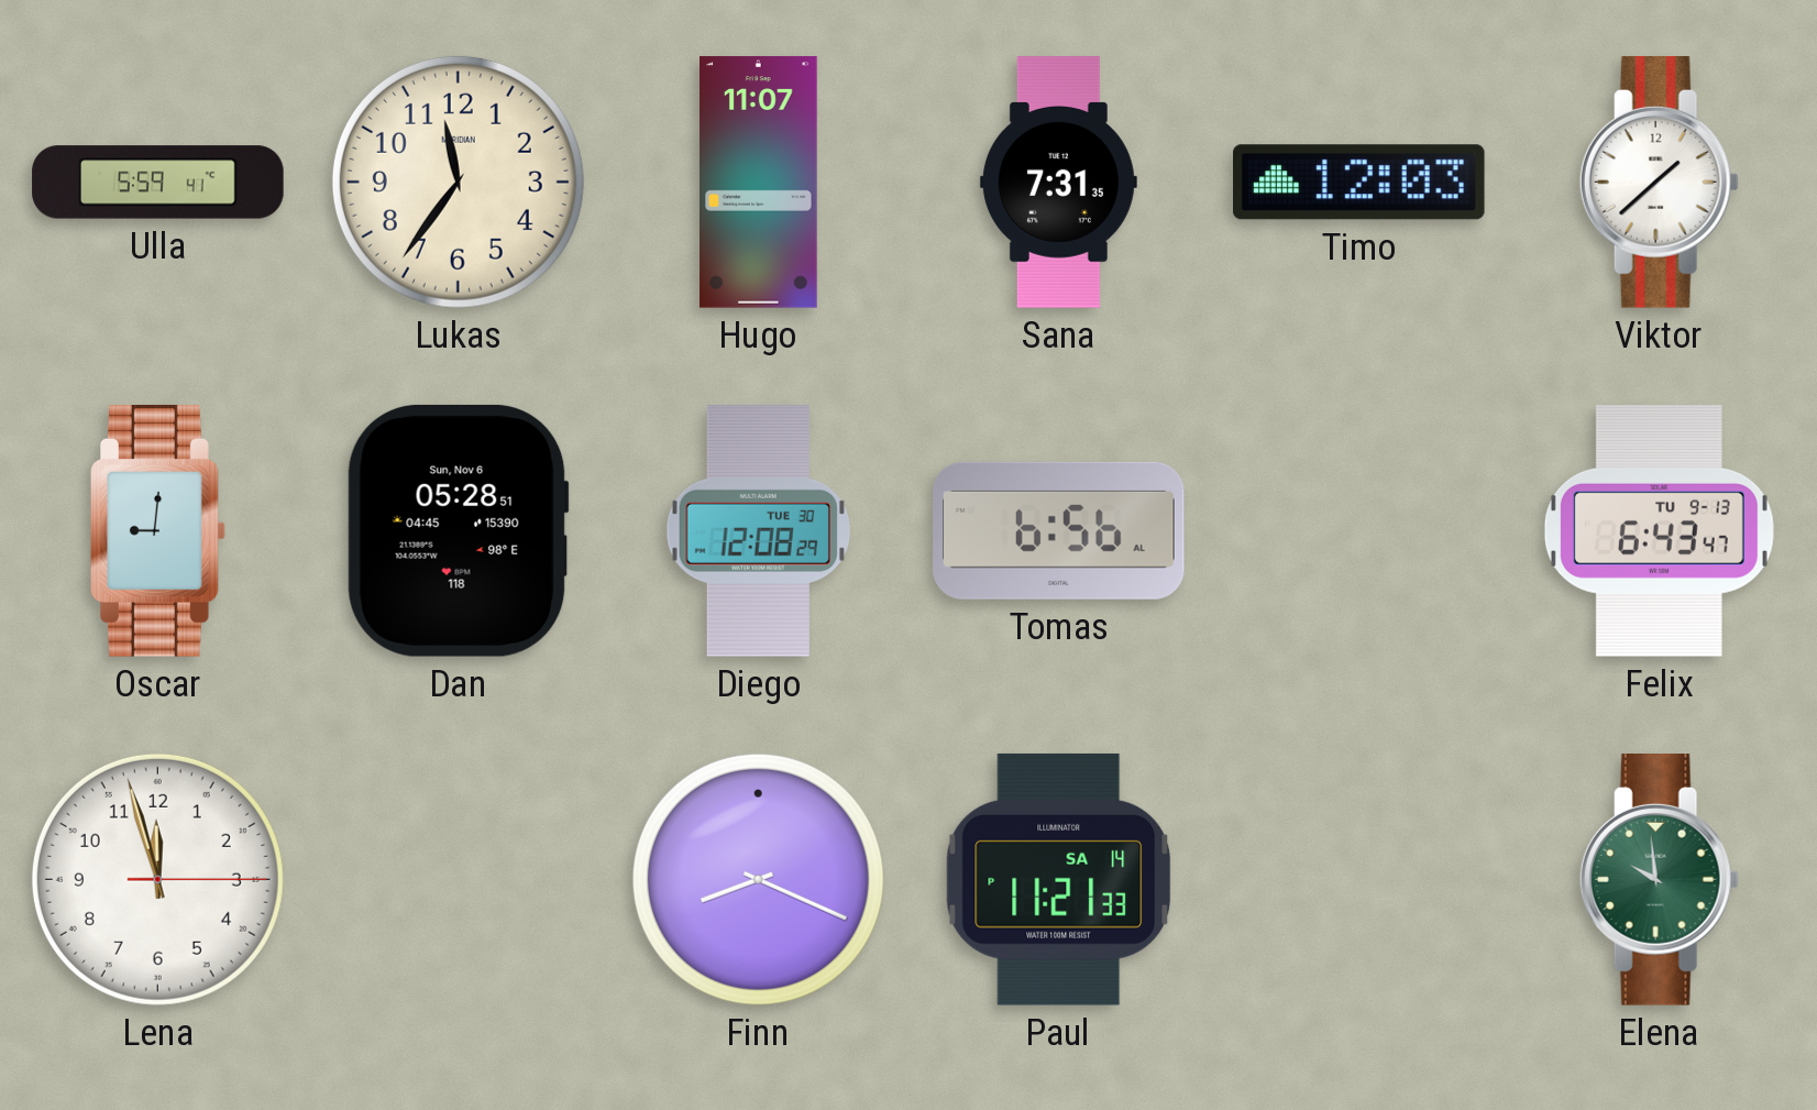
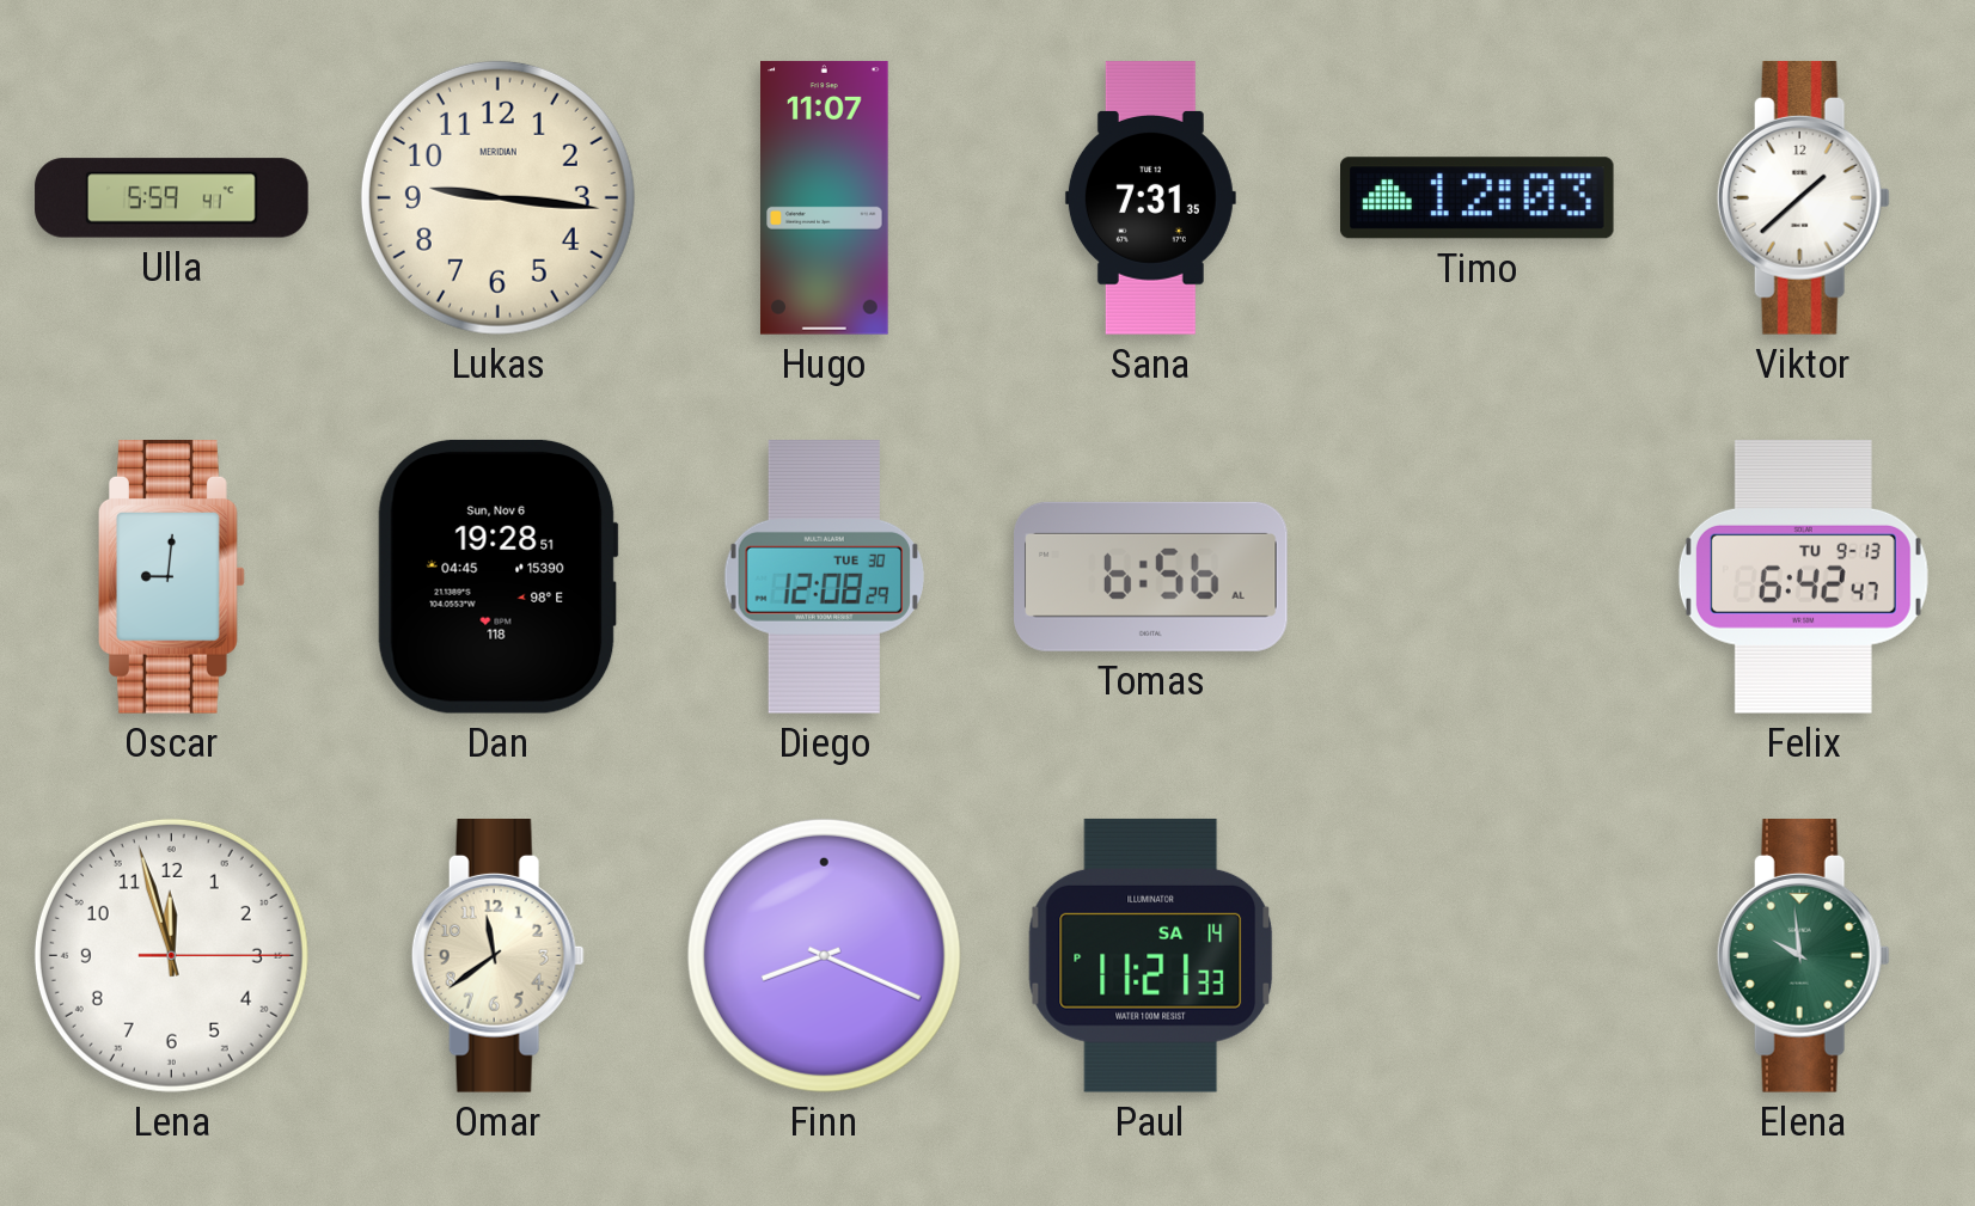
Lukas: 11:36 -> 9:16 (497, 197)
Dan: 05:28 -> 19:28 (497, 576)
Felix: 6:43 -> 6:42 (1803, 577)
Omar: none -> 11:39 (497, 956)
